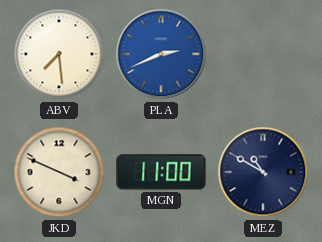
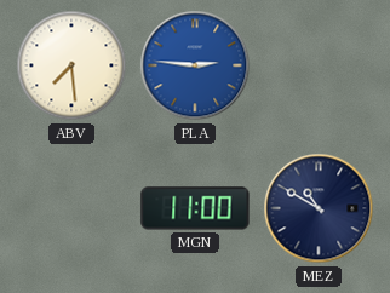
PLA: 2:41 -> 2:46 (195, 65)
JKD: 3:49 -> none (59, 172)
